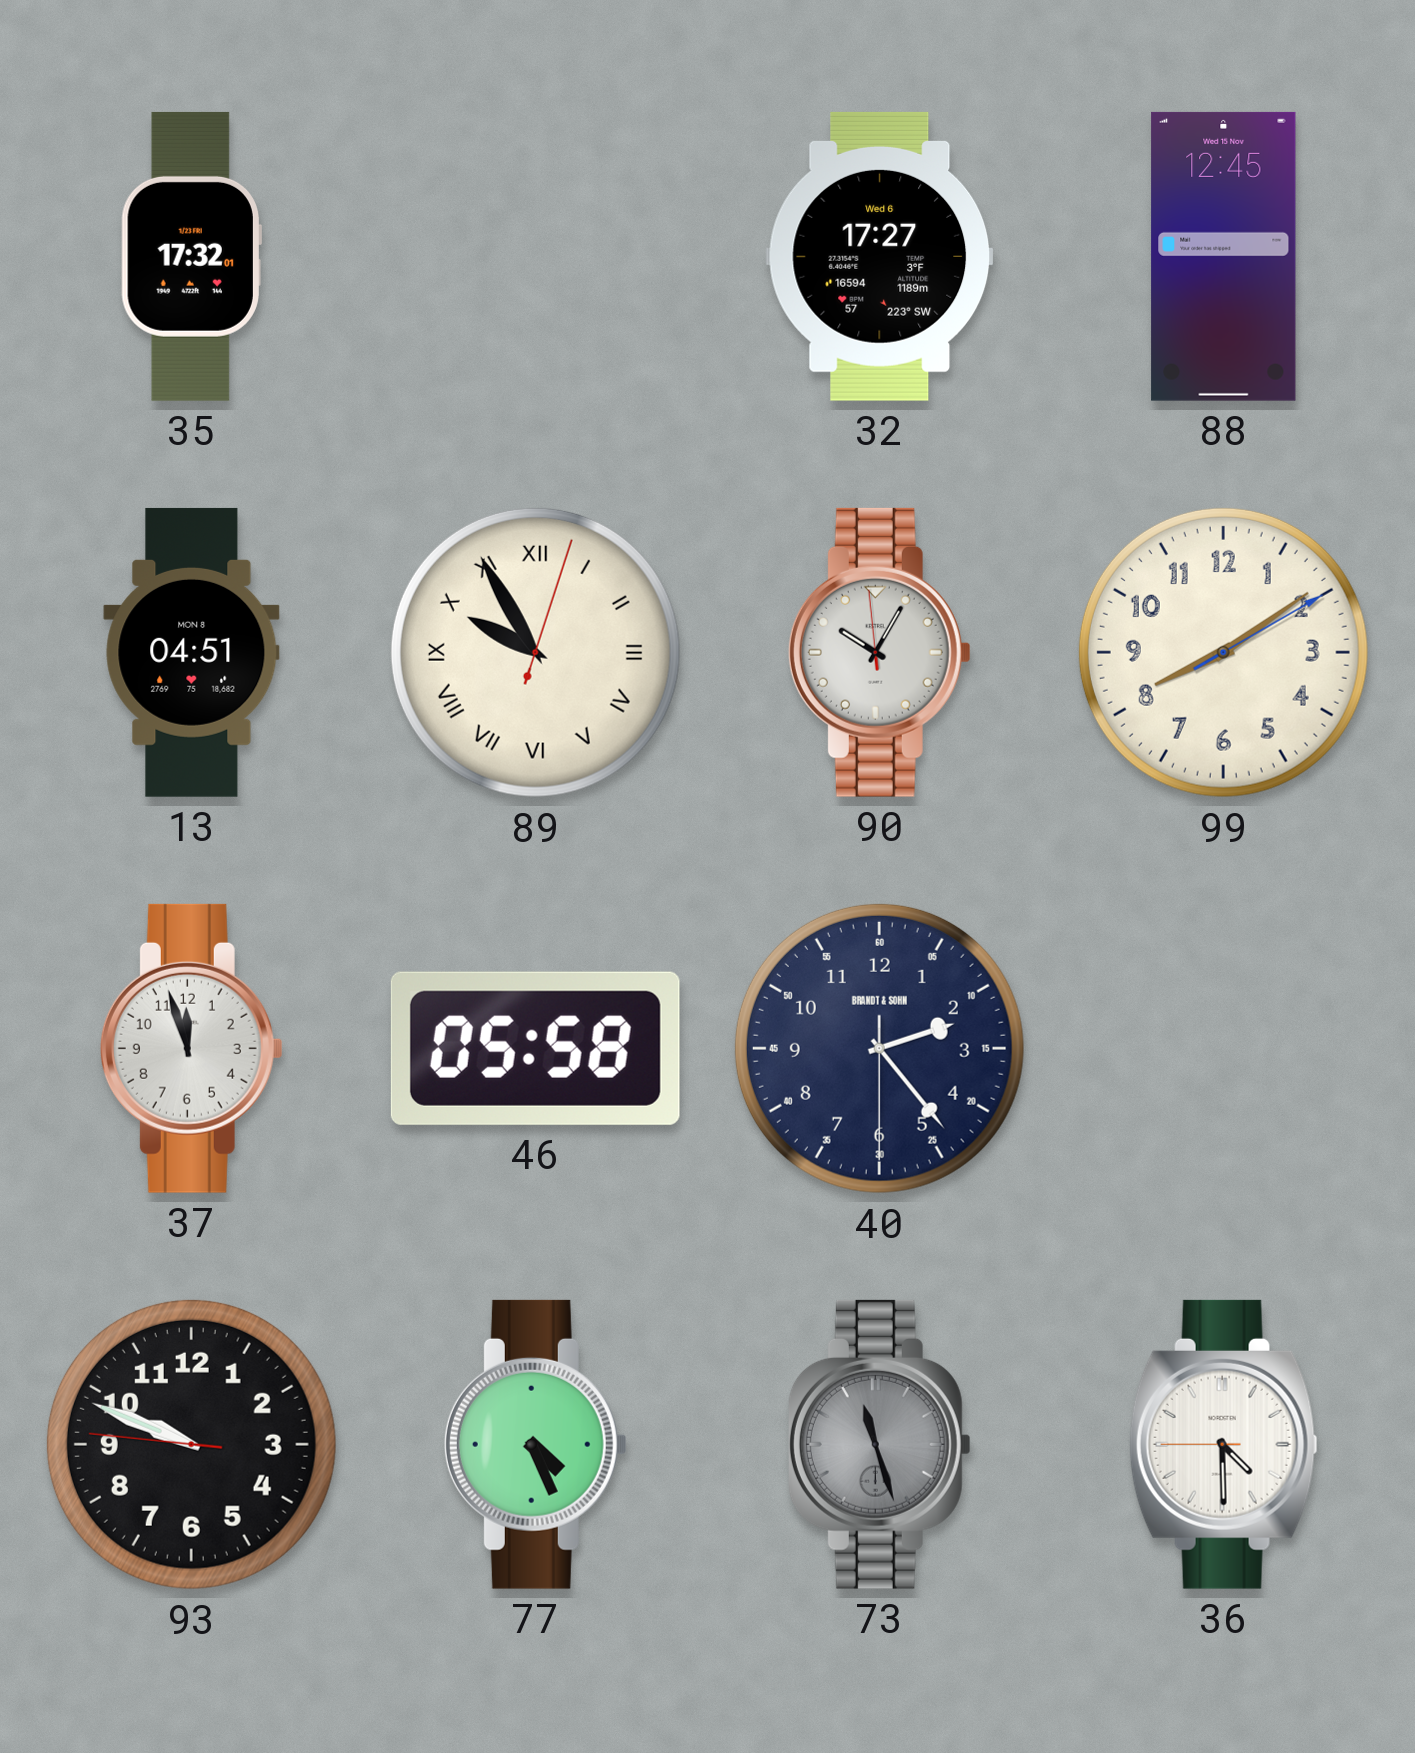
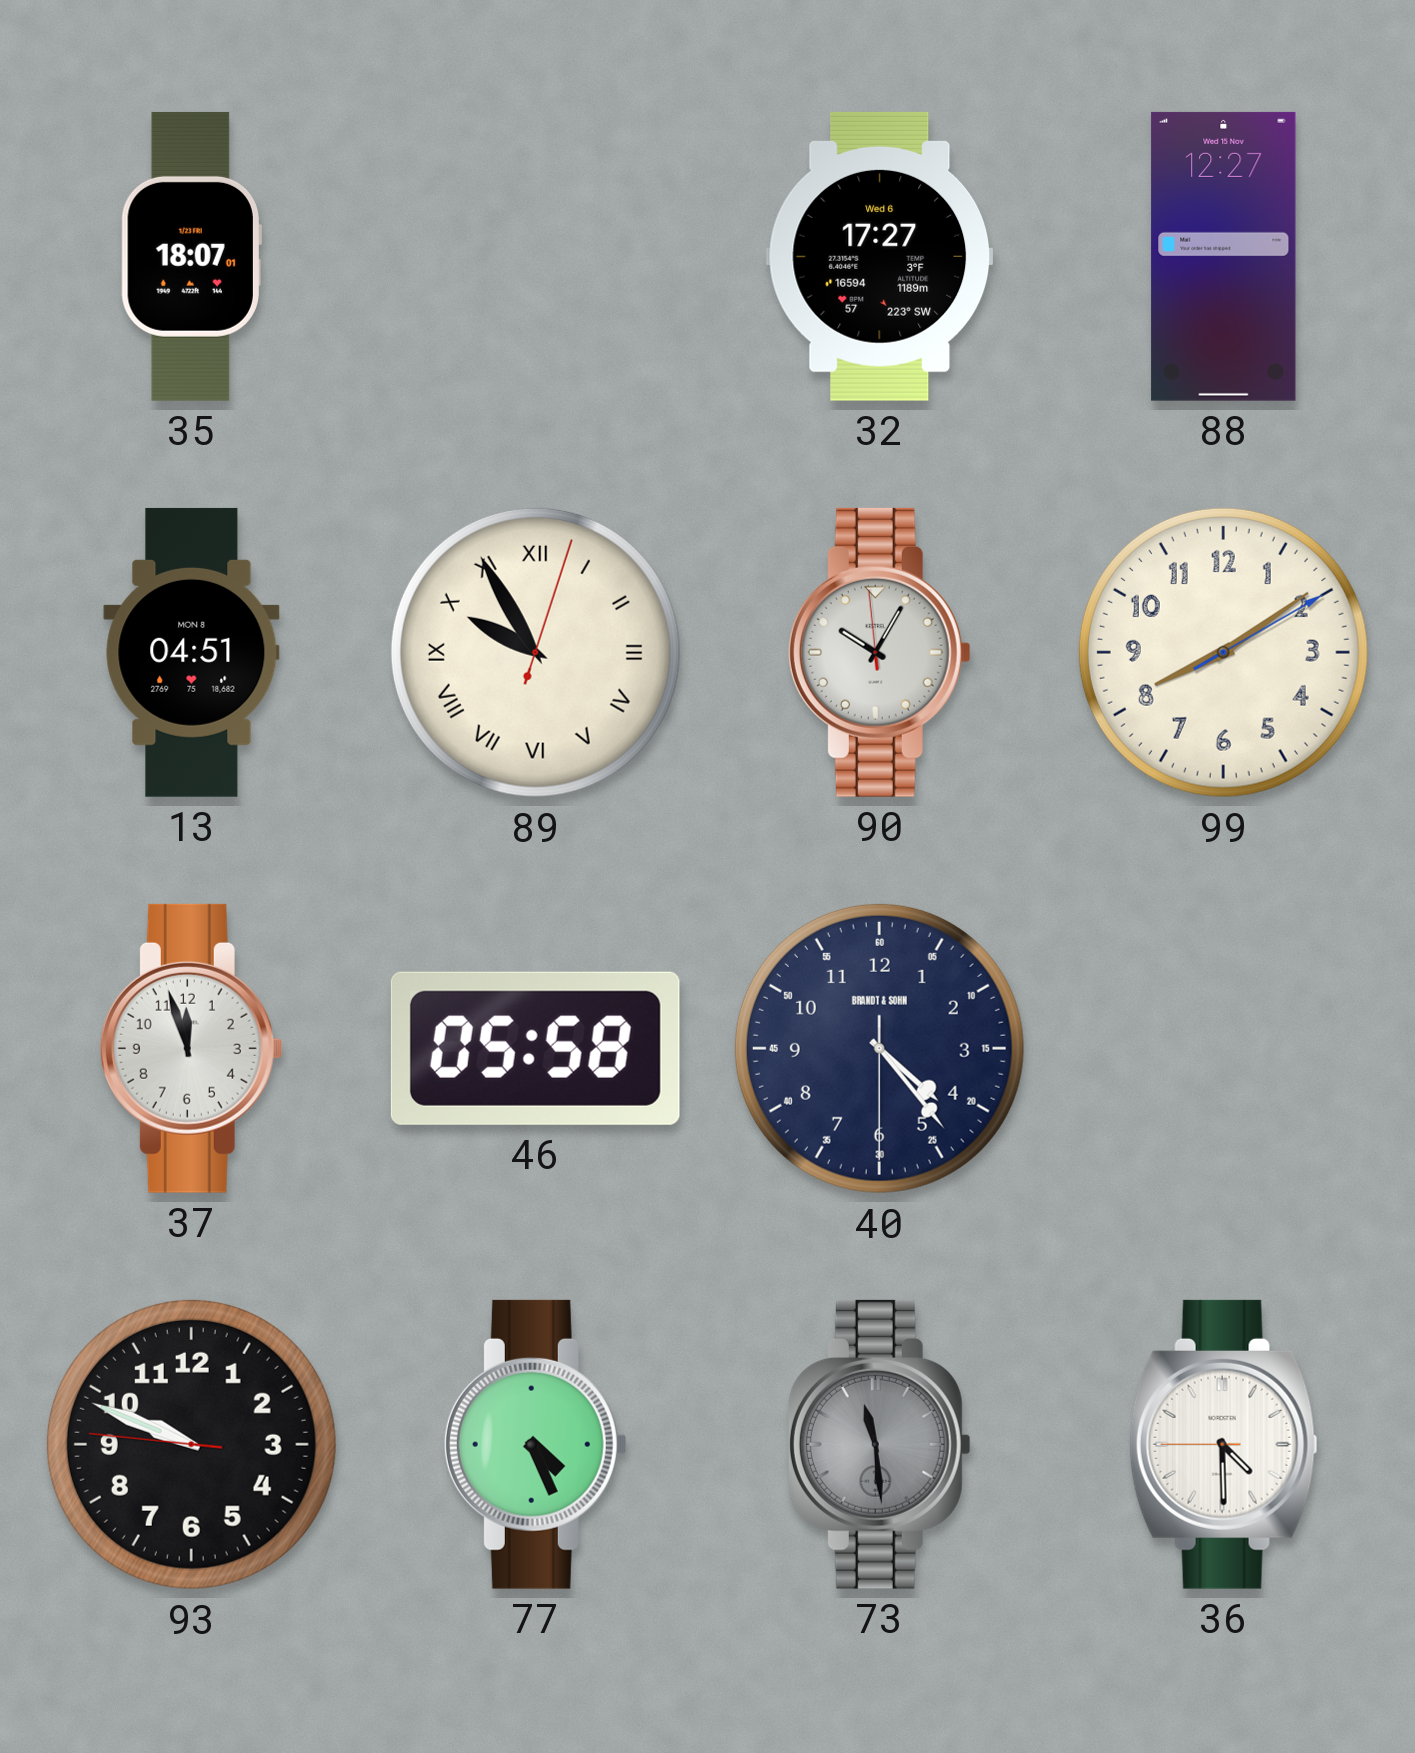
35: 17:32 -> 18:07 (191, 256)
88: 12:45 -> 12:27 (1224, 256)
40: 2:23 -> 4:23 (879, 1048)
73: 11:27 -> 11:29 (879, 1444)
